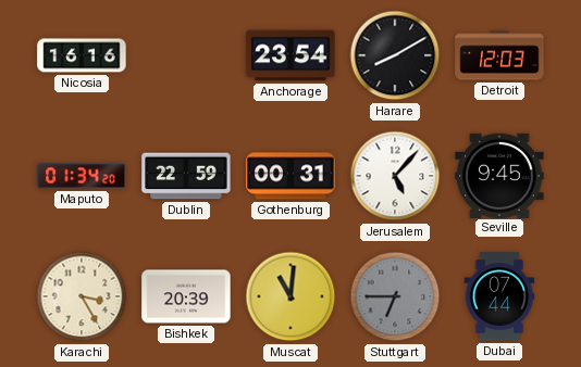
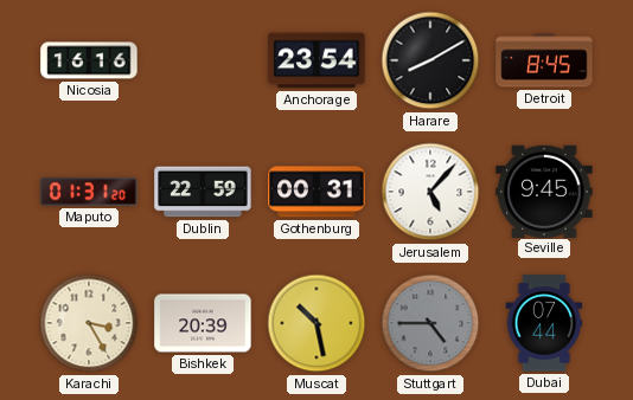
Detroit: 12:03 -> 8:45 (544, 60)
Maputo: 01:34 -> 01:31 (89, 192)
Muscat: 11:01 -> 10:28 (316, 323)
Stuttgart: 6:45 -> 4:45 (430, 323)
